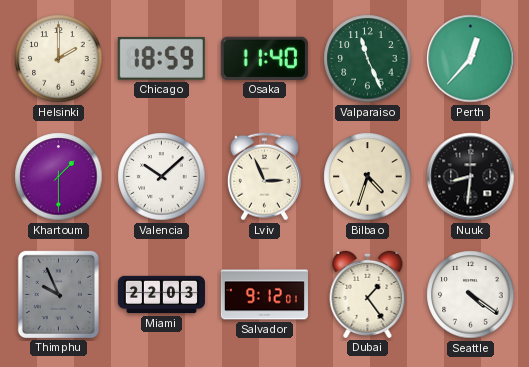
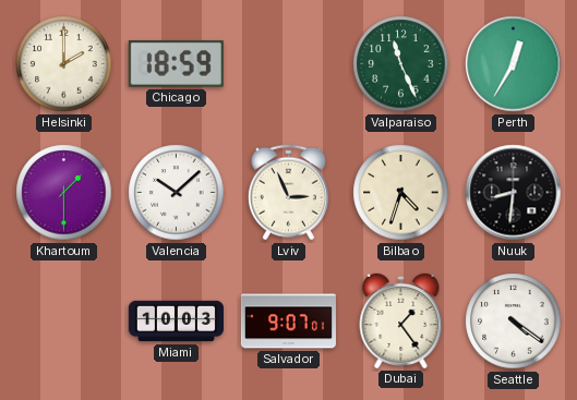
Osaka: 11:40 -> none (264, 58)
Perth: 12:37 -> 12:35 (514, 64)
Thimphu: 9:56 -> none (58, 294)
Miami: 22:03 -> 10:03 (176, 322)
Salvador: 9:12 -> 9:07 (288, 322)
